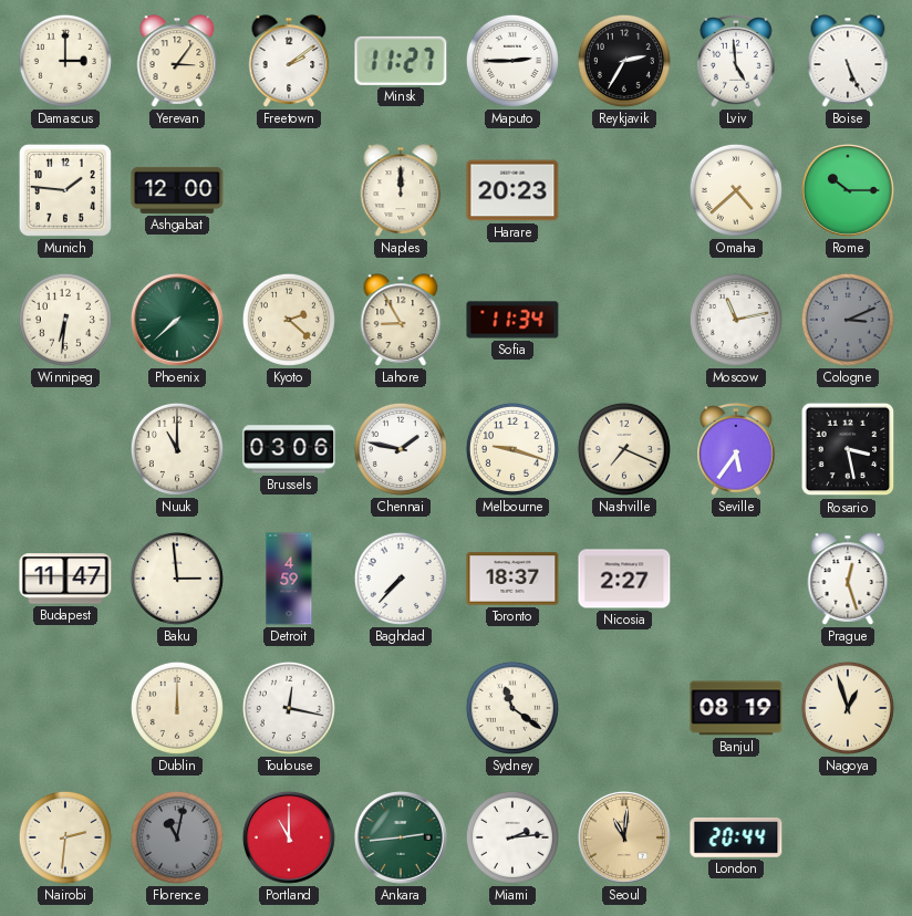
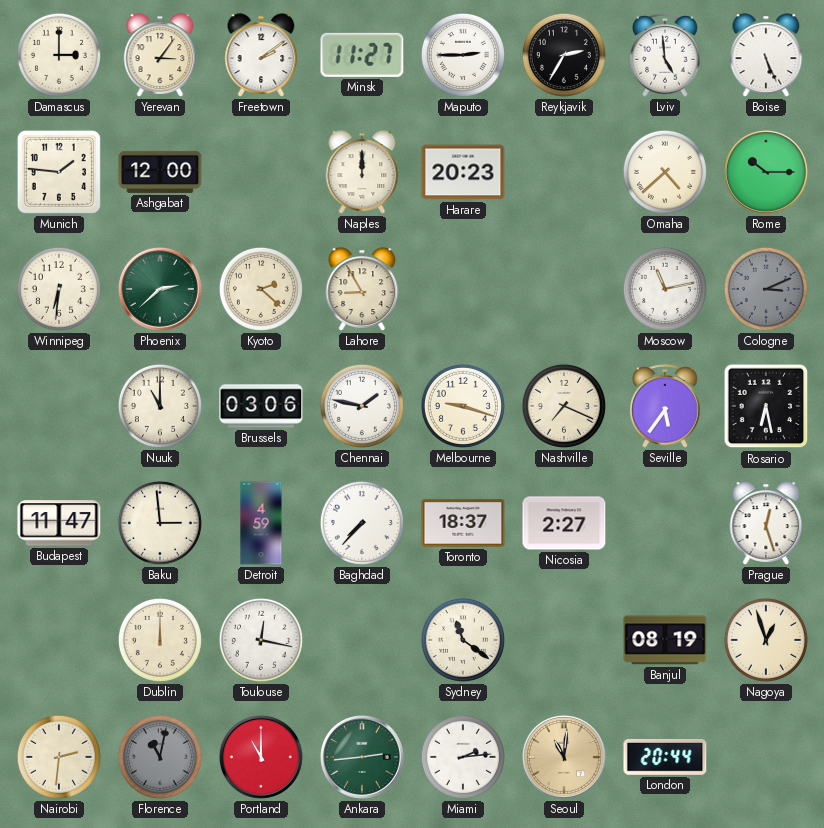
Phoenix: 7:38 -> 2:38 (160, 289)
Sofia: 11:34 -> none (512, 320)
Rosario: 3:28 -> 6:28 (766, 406)
